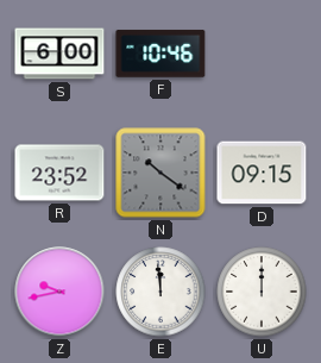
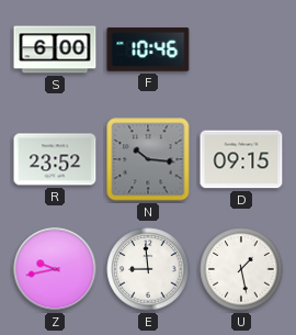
N: 10:21 -> 10:16 (148, 159)
E: 11:59 -> 8:59 (148, 269)
U: 12:00 -> 1:28 (241, 269)
